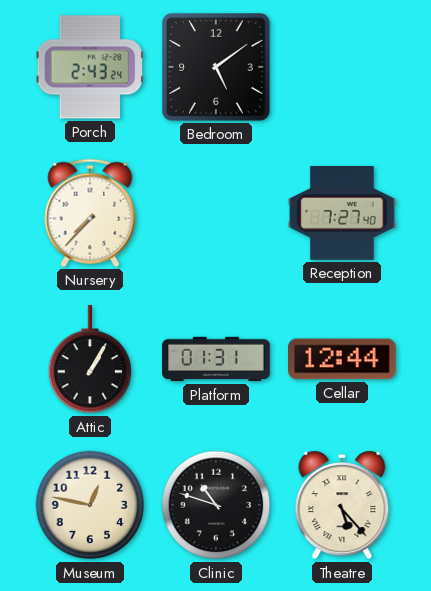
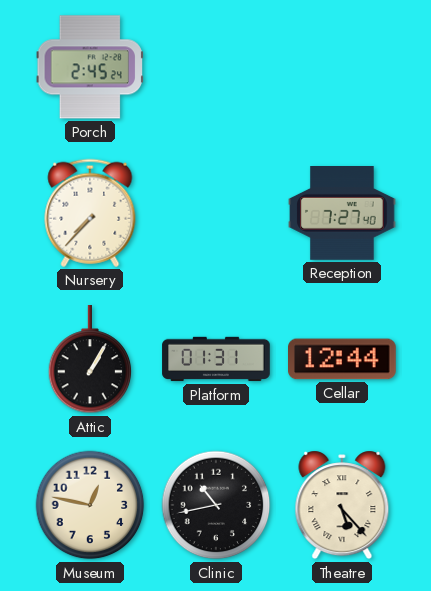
Porch: 2:43 -> 2:45 (90, 67)
Bedroom: 5:09 -> none (217, 68)
Clinic: 10:48 -> 10:43 (216, 505)
